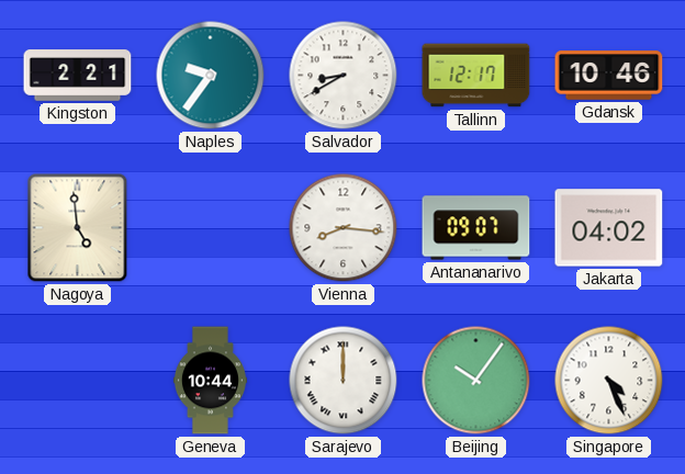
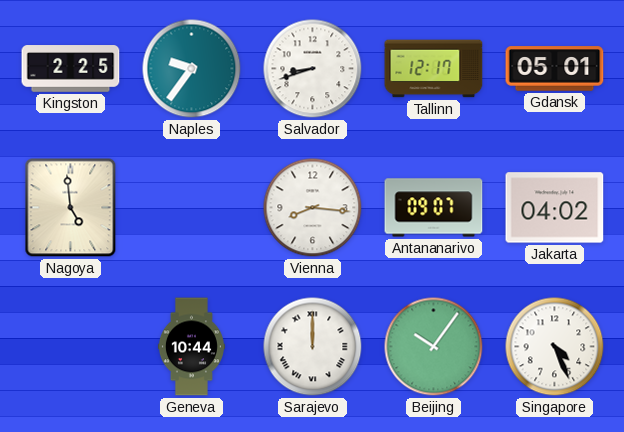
Kingston: 2:21 -> 2:25 (71, 69)
Salvador: 8:40 -> 8:42 (313, 69)
Gdansk: 10:46 -> 05:01 (555, 69)
